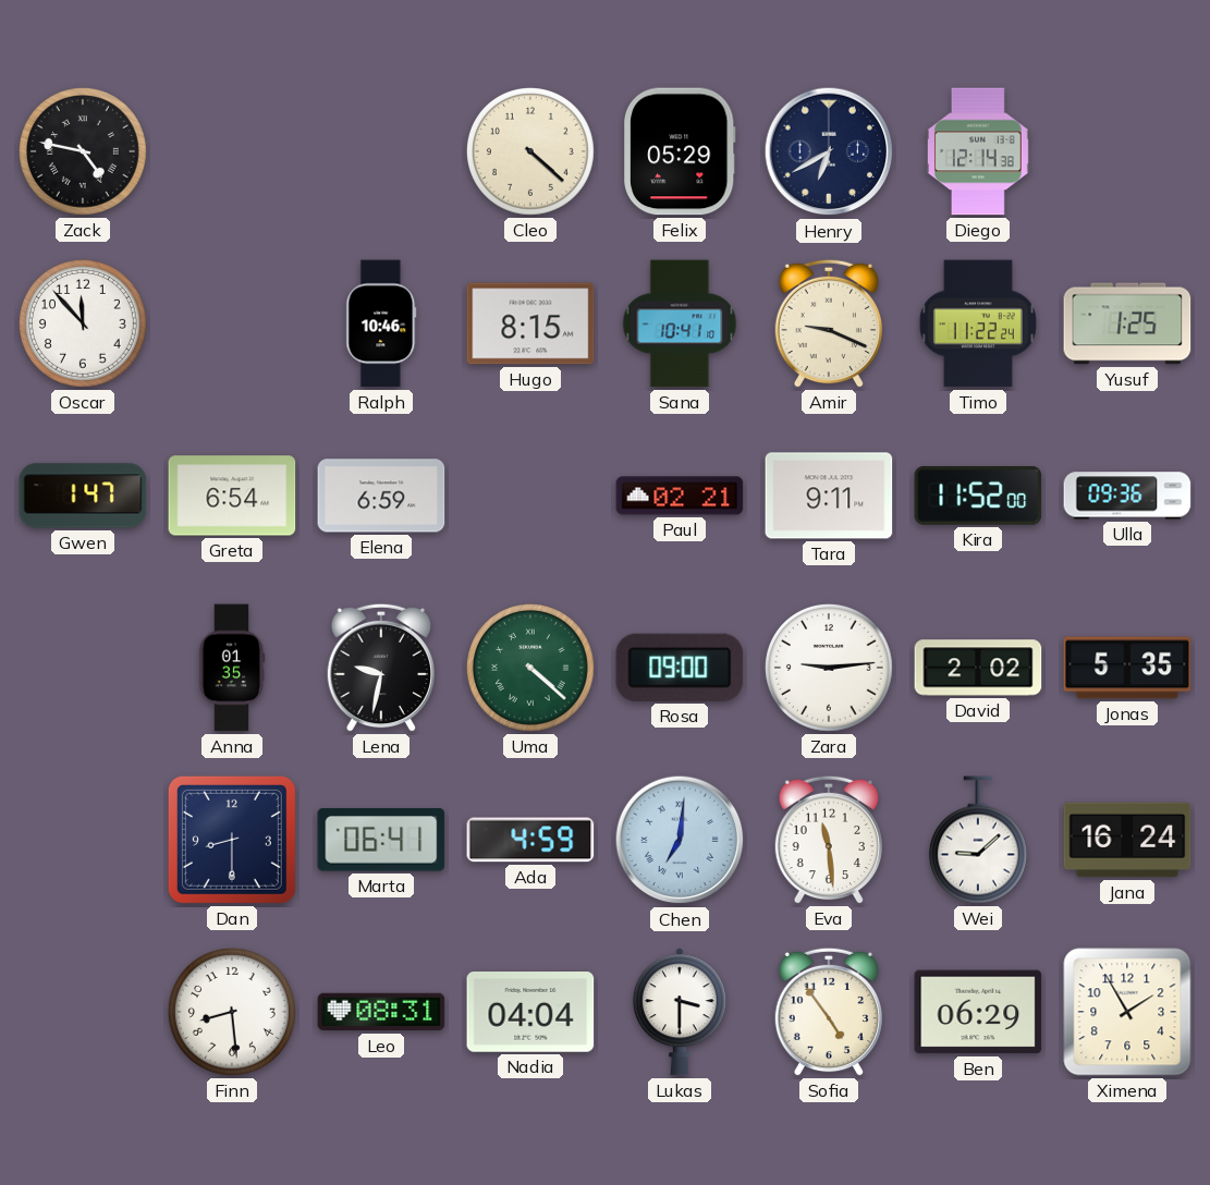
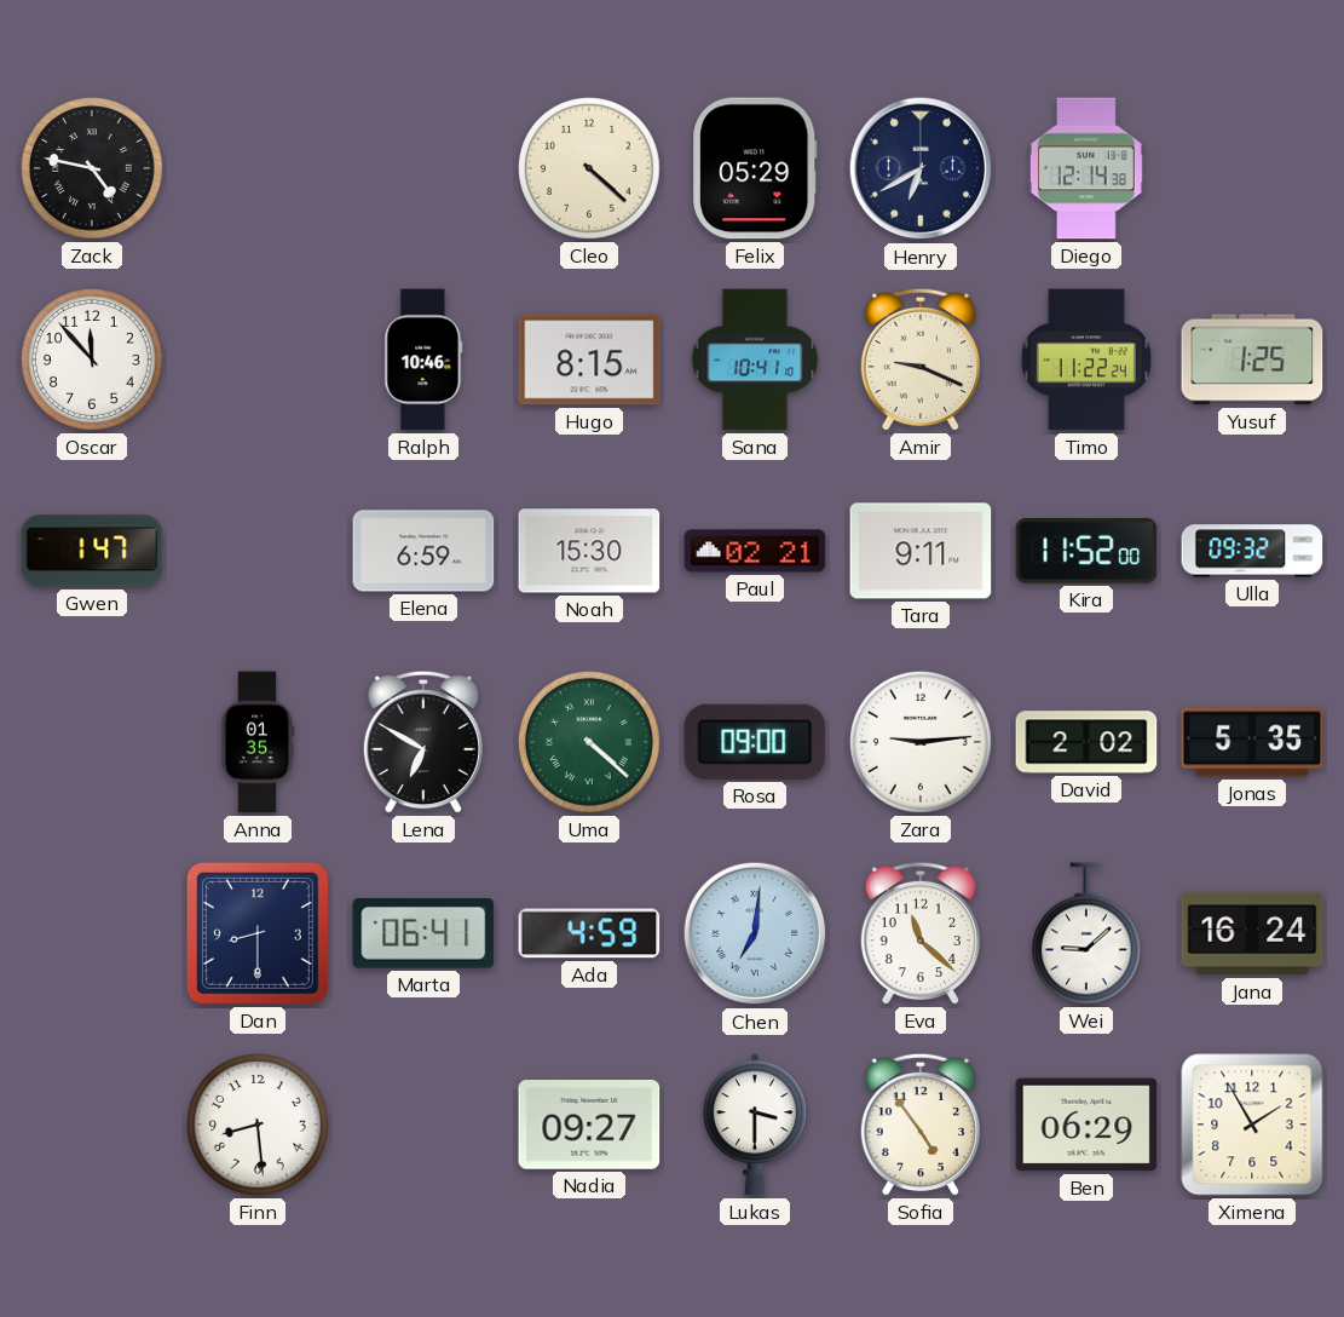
Greta: 6:54 -> none (232, 496)
Noah: none -> 15:30 (589, 551)
Ulla: 09:36 -> 09:32 (1252, 551)
Lena: 9:32 -> 6:50 (422, 742)
Eva: 11:29 -> 11:22 (919, 933)
Leo: 08:31 -> none (381, 1012)
Nadia: 04:04 -> 09:27 (589, 1126)
